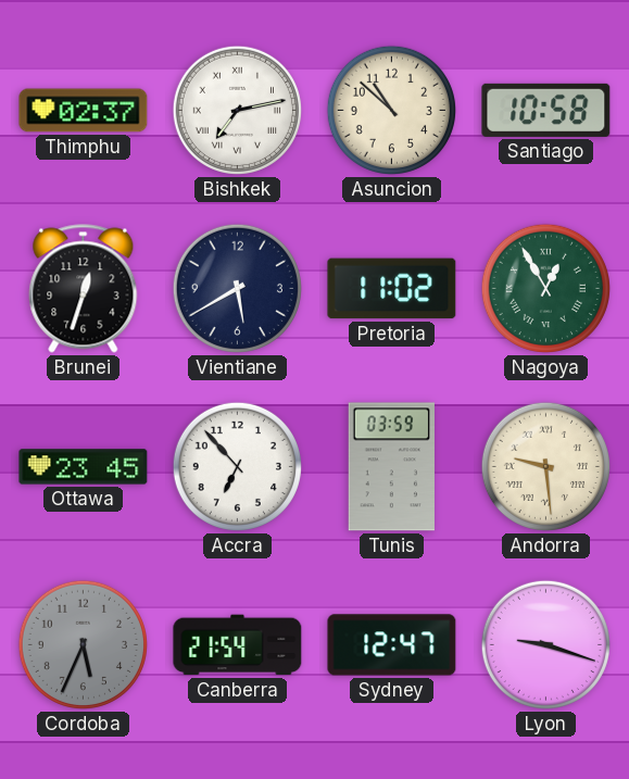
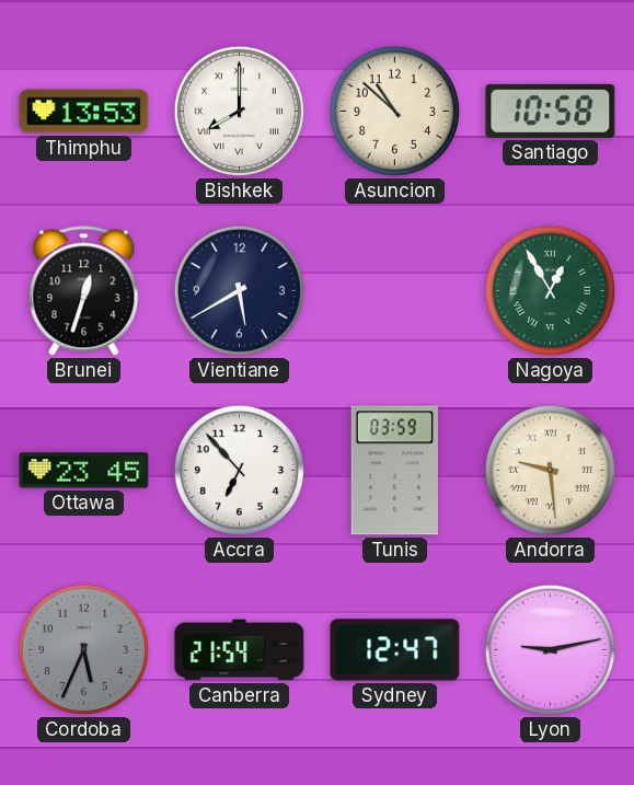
Thimphu: 02:37 -> 13:53 (84, 112)
Bishkek: 7:13 -> 8:00 (239, 111)
Pretoria: 11:02 -> none (392, 289)
Lyon: 9:18 -> 9:13 (550, 649)
